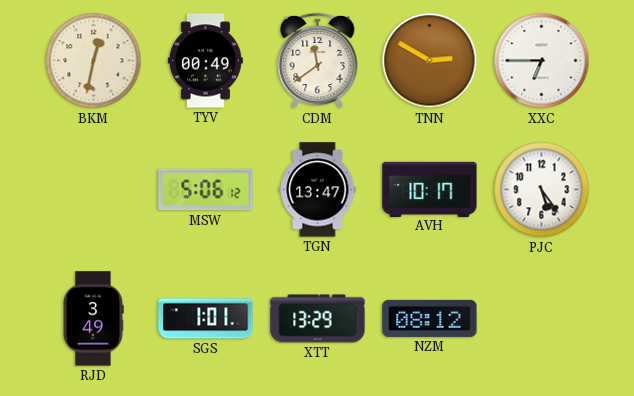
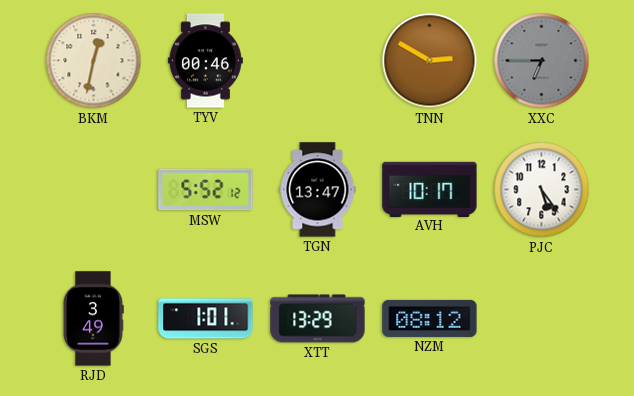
TYV: 00:49 -> 00:46 (205, 61)
CDM: 11:39 -> none (318, 61)
XXC dial: white -> grey (542, 61)
MSW: 5:06 -> 5:52 (206, 190)
